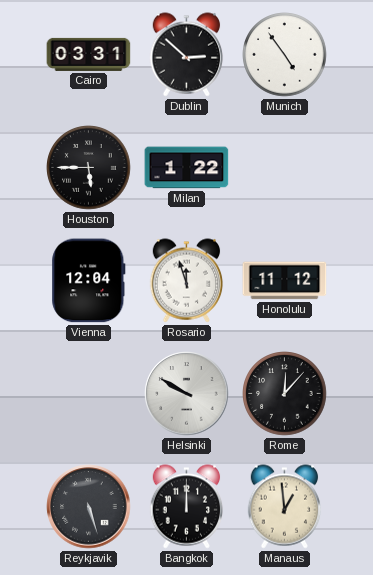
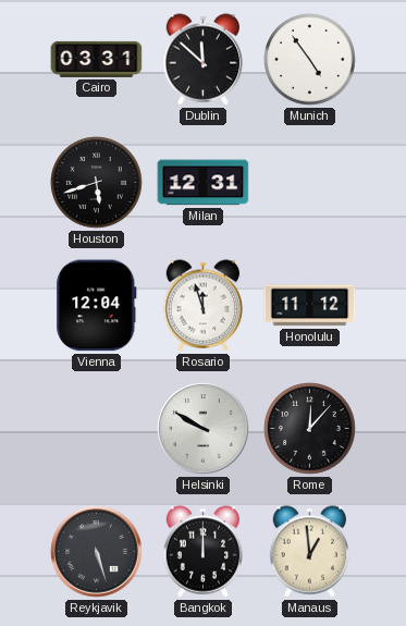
Dublin: 2:52 -> 11:52 (204, 60)
Houston: 5:45 -> 5:42 (97, 183)
Milan: 1:22 -> 12:31 (204, 183)
